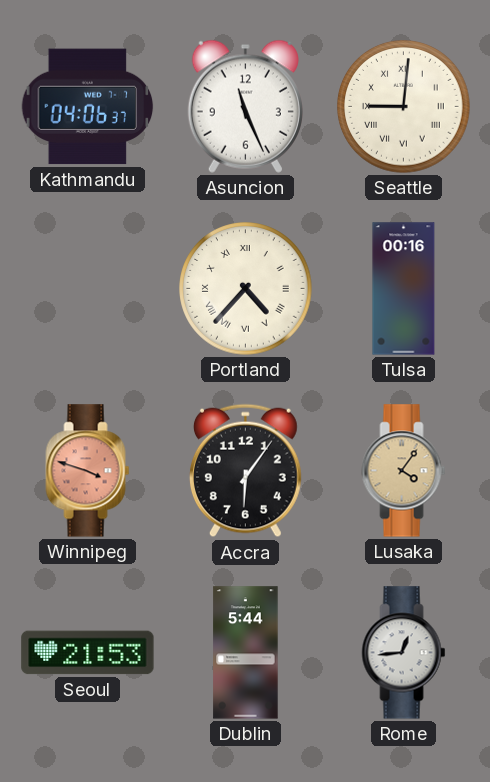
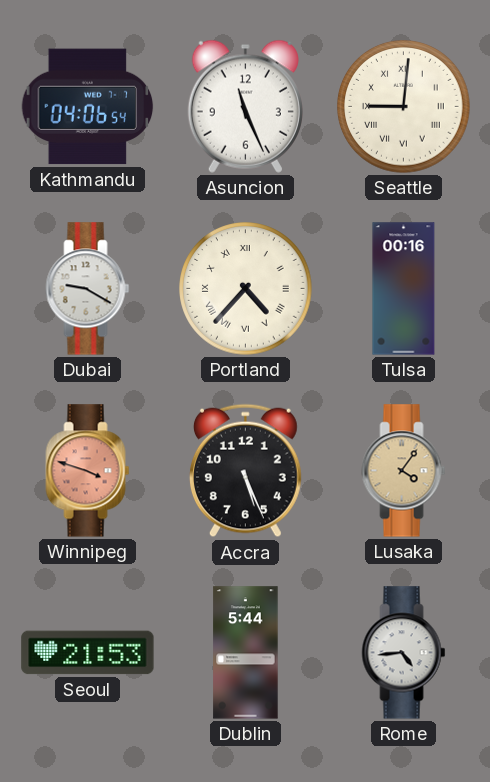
Kathmandu: 04:06:37 -> 04:06:54 (88, 107)
Dubai: none -> 9:20 (88, 289)
Accra: 6:06 -> 5:26 (245, 471)
Rome: 12:44 -> 4:44 (404, 653)
